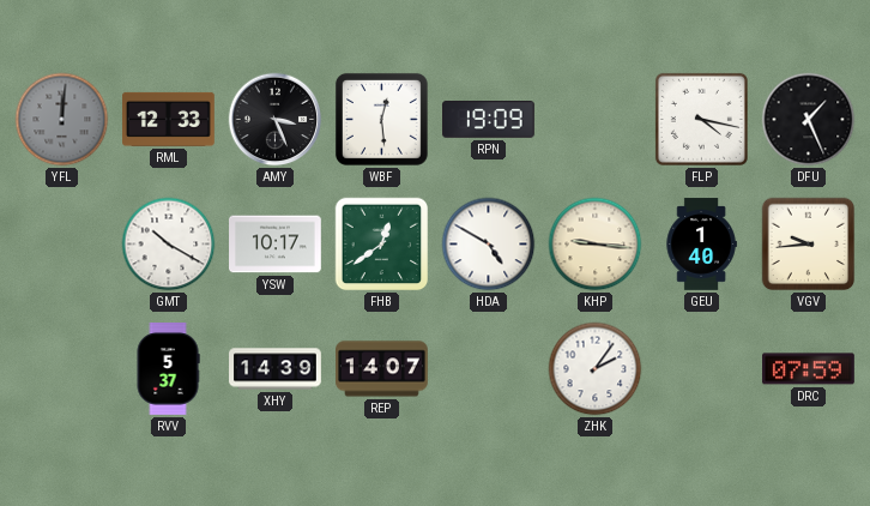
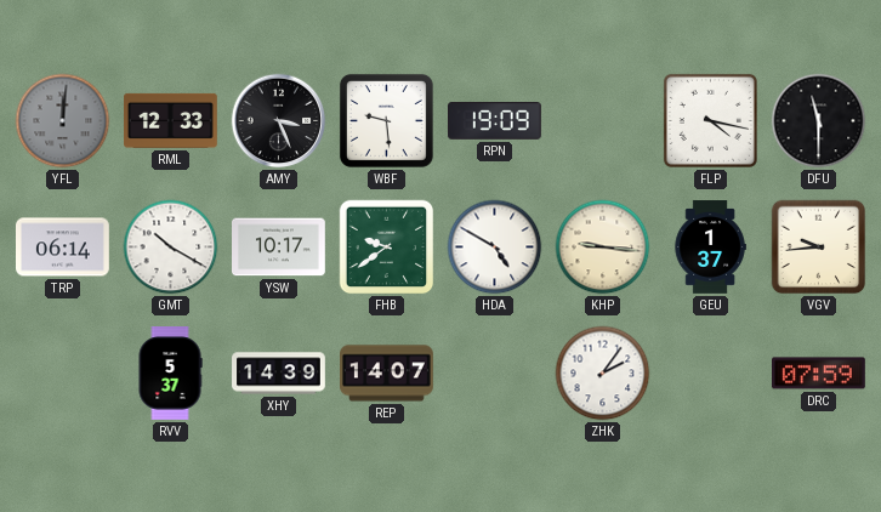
WBF: 12:29 -> 9:29 (386, 120)
DFU: 1:26 -> 11:30 (819, 121)
TRP: none -> 06:14 (63, 248)
FHB: 12:39 -> 9:39 (387, 248)
GEU: 1:40 -> 1:37 (710, 248)
